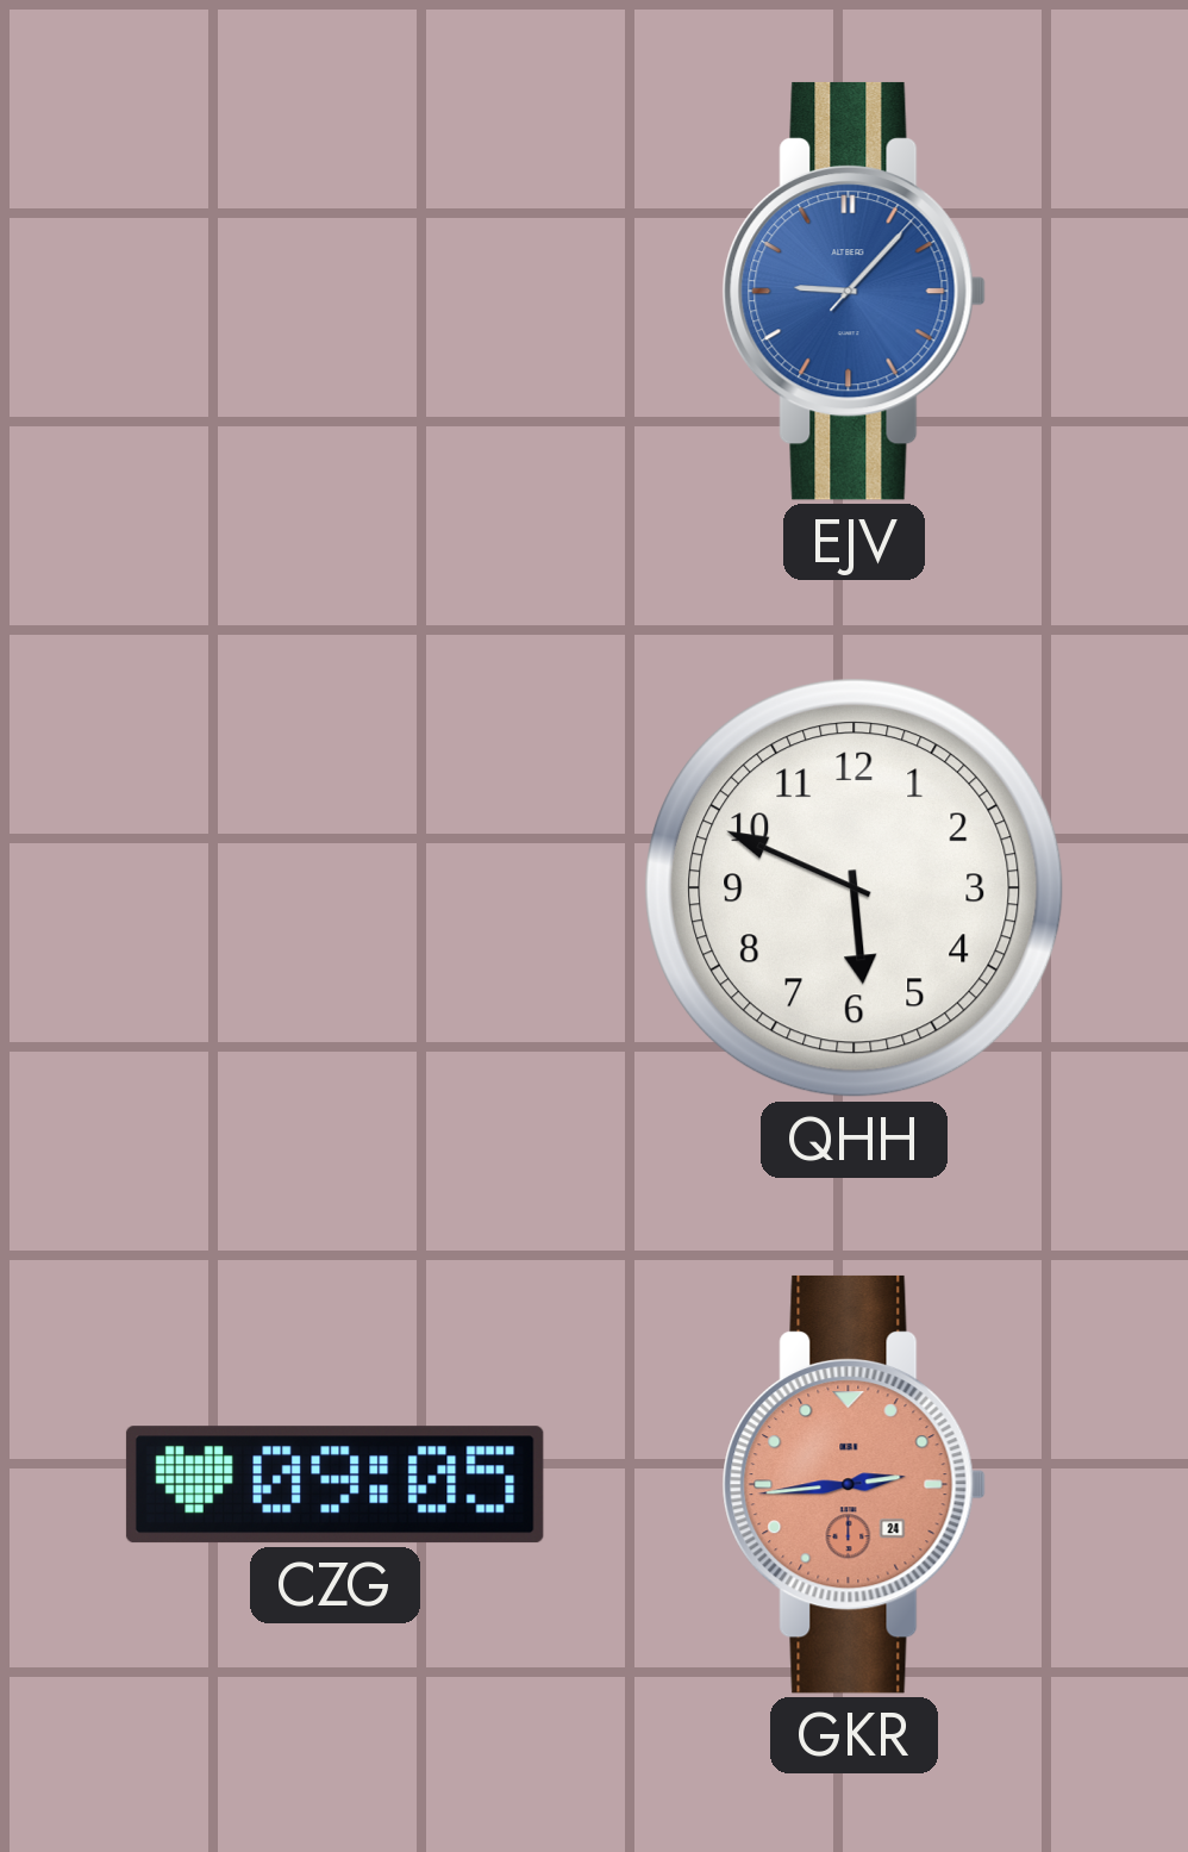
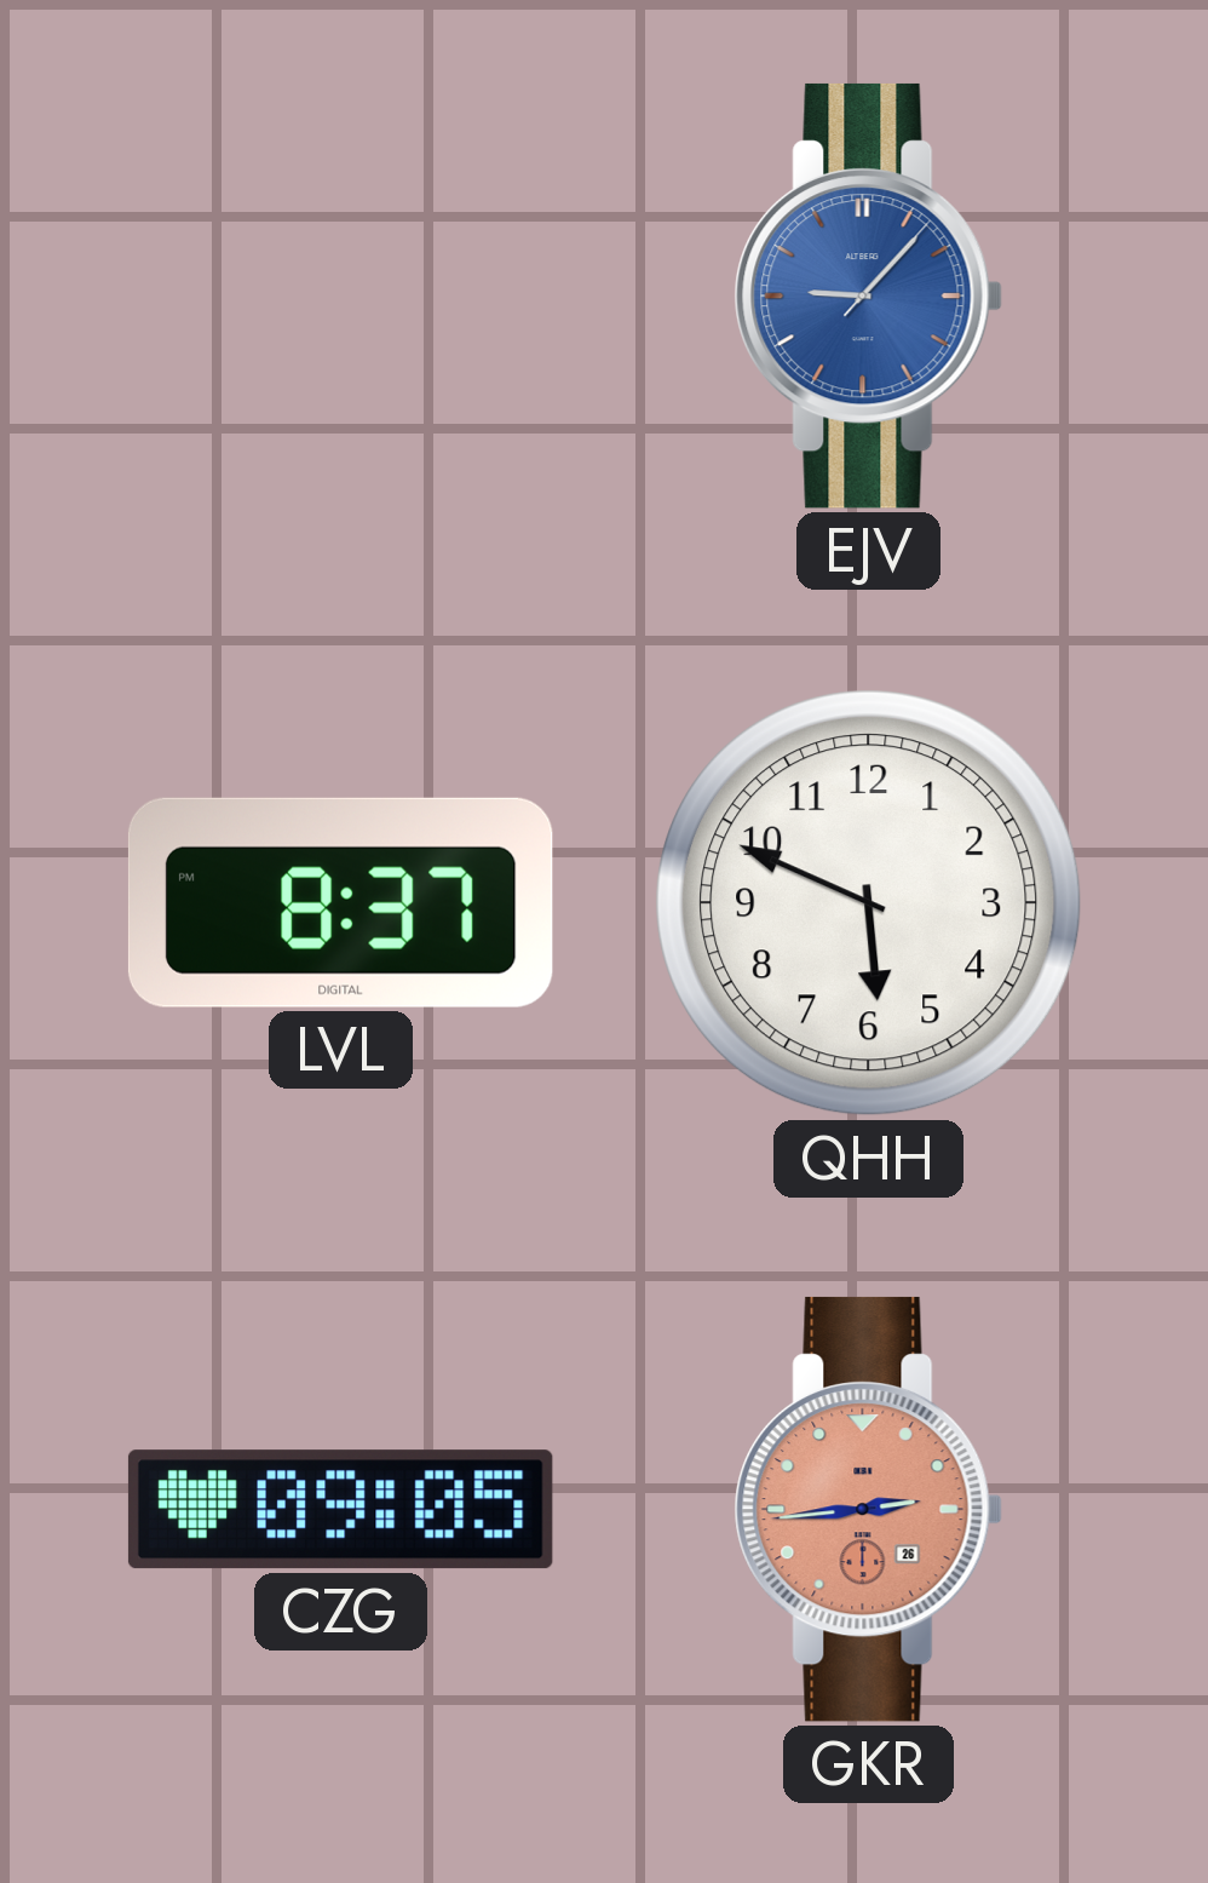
LVL: none -> 8:37 (340, 902)
GKR date: 24 -> 26 (868, 1509)
